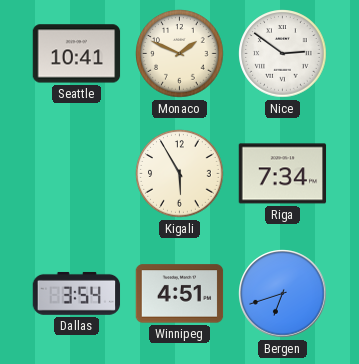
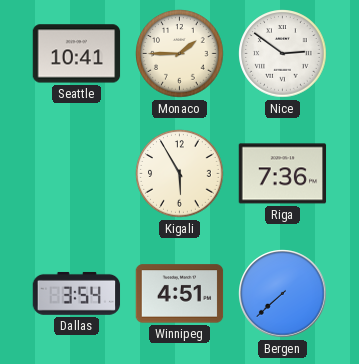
Monaco: 1:49 -> 1:45 (180, 54)
Riga: 7:34 -> 7:36 (283, 174)
Bergen: 6:42 -> 7:38 (283, 294)
